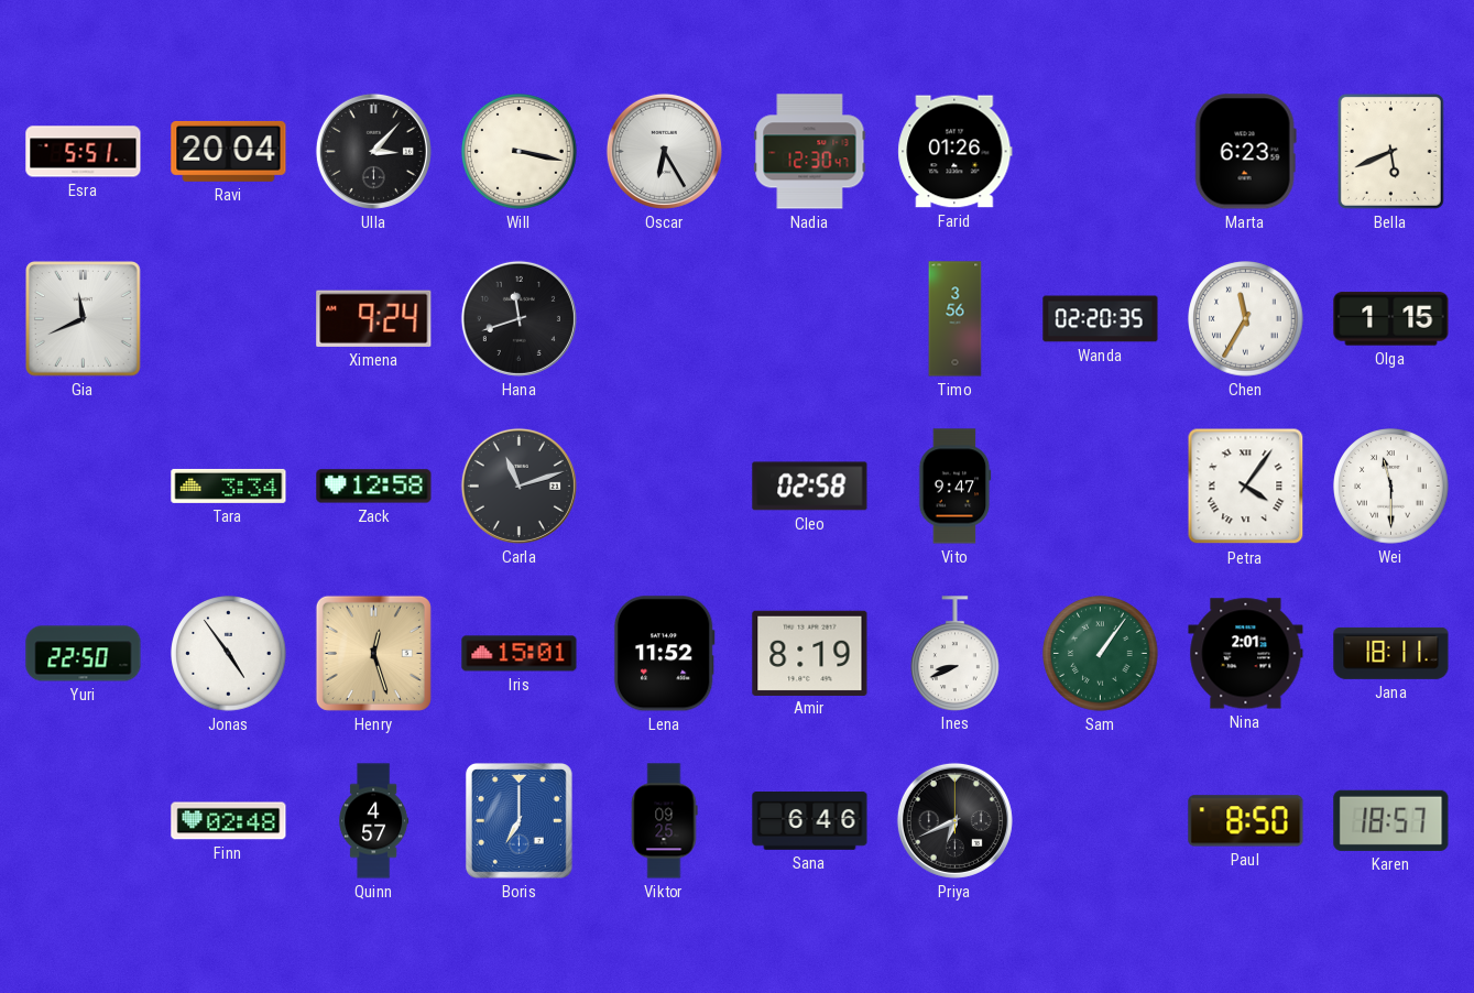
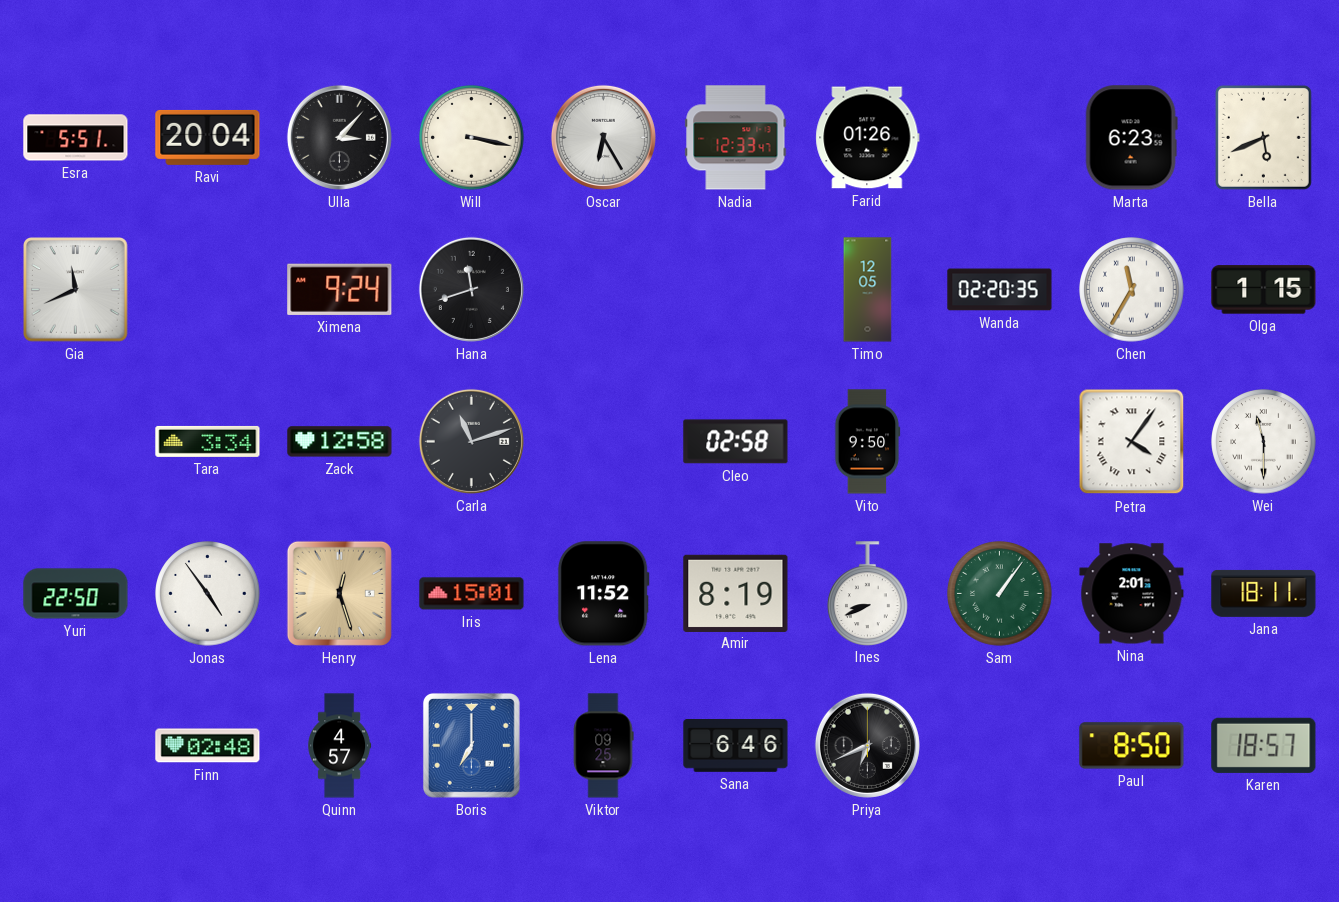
Nadia: 12:30 -> 12:33 (736, 138)
Timo: 3:56 -> 12:05 (868, 290)
Vito: 9:47 -> 9:50 (867, 442)
